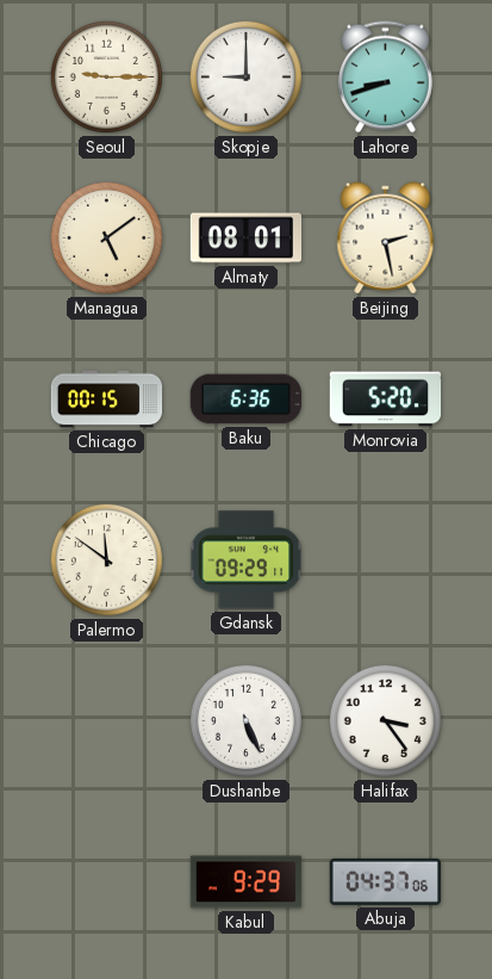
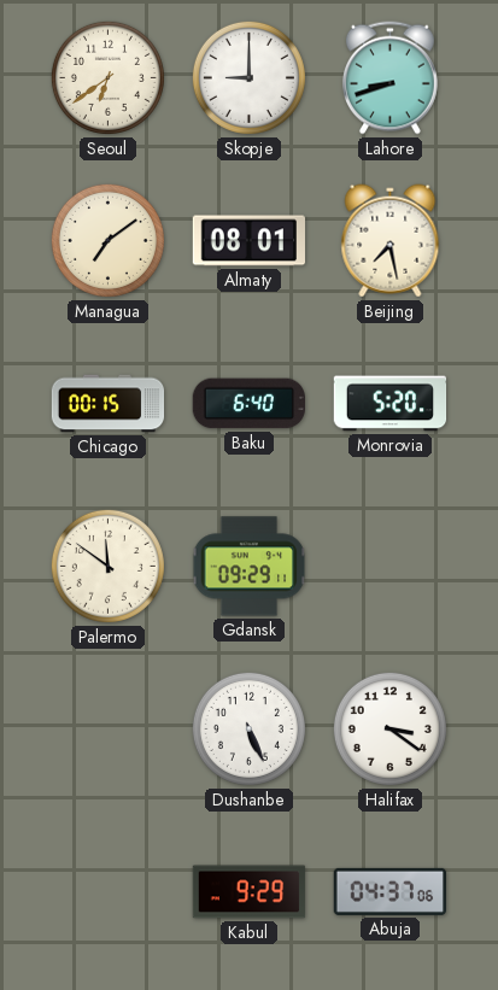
Seoul: 9:15 -> 6:39 (107, 77)
Managua: 5:09 -> 7:09 (107, 240)
Beijing: 2:28 -> 7:28 (391, 241)
Baku: 6:36 -> 6:40 (248, 404)
Halifax: 3:24 -> 3:21 (389, 728)
